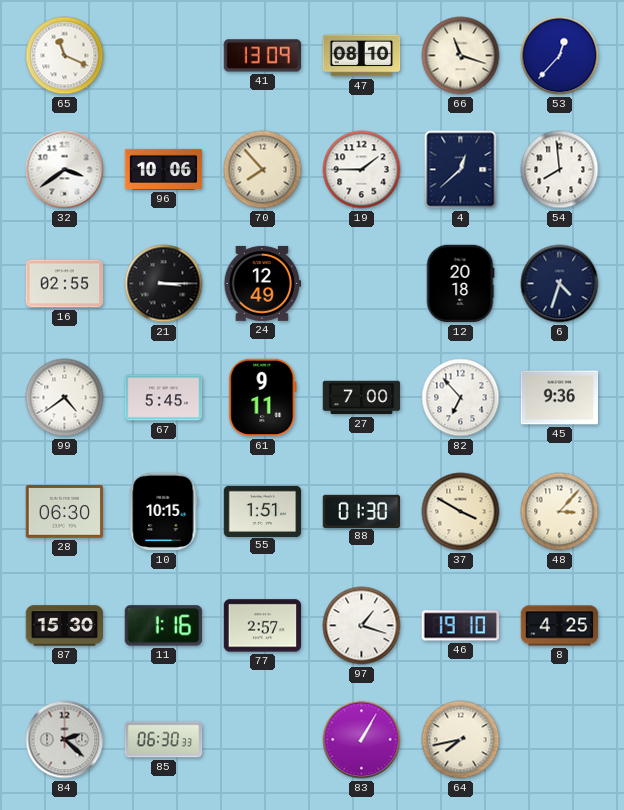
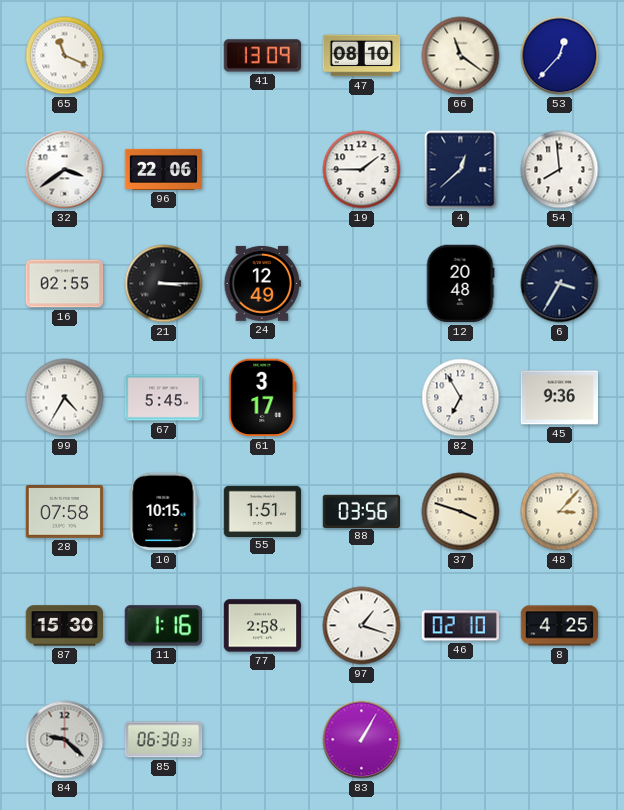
66: 11:18 -> 11:21 (461, 56)
96: 10:06 -> 22:06 (164, 169)
70: 7:53 -> none (263, 170)
12: 20:18 -> 20:48 (460, 284)
6: 4:33 -> 3:35 (560, 284)
99: 4:39 -> 4:35 (65, 398)
61: 9:11 -> 3:17 (263, 398)
27: 7:00 -> none (362, 398)
82: 6:53 -> 6:55 (461, 398)
28: 06:30 -> 07:58 (65, 512)
88: 01:30 -> 03:56 (362, 511)
37: 3:50 -> 3:48 (461, 512)
77: 2:57 -> 2:58 (263, 626)
46: 19:10 -> 02:10 (460, 626)
84: 2:22 -> 9:22 (65, 740)
64: 7:43 -> none (461, 740)
